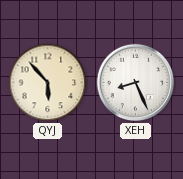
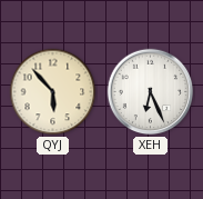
XEH: 8:26 -> 6:26 (151, 92)
